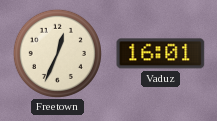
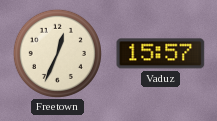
Vaduz: 16:01 -> 15:57 (161, 54)
